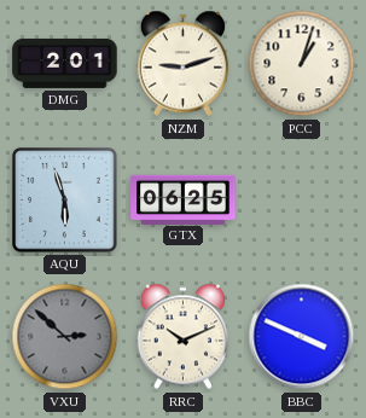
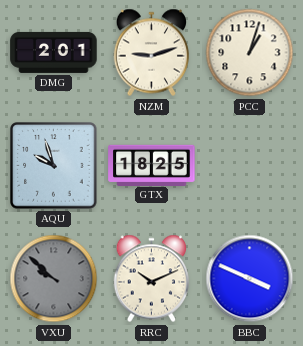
AQU: 5:57 -> 9:57 (54, 166)
GTX: 06:25 -> 18:25 (152, 165)
VXU: 2:52 -> 9:52 (54, 279)
